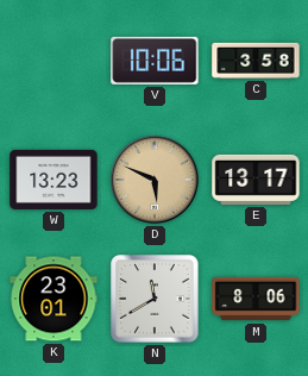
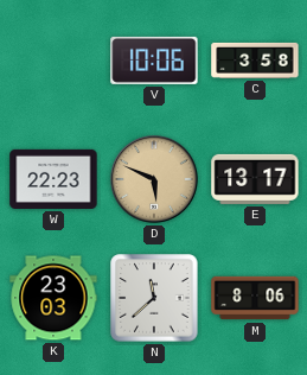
W: 13:23 -> 22:23 (53, 179)
K: 23:01 -> 23:03 (53, 298)
N: 11:40 -> 11:38 (154, 298)
